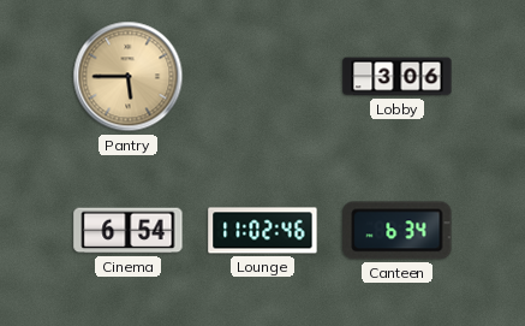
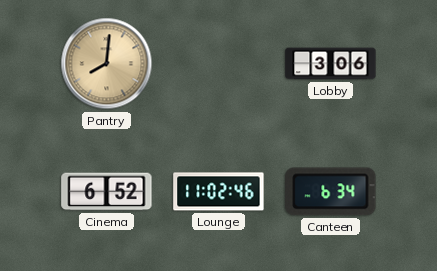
Pantry: 5:45 -> 8:01 (107, 64)
Cinema: 6:54 -> 6:52 (107, 192)
